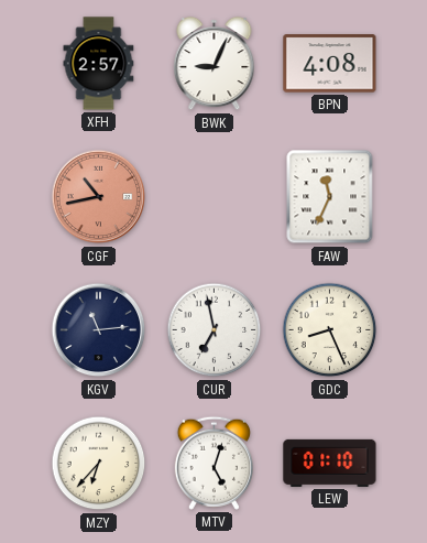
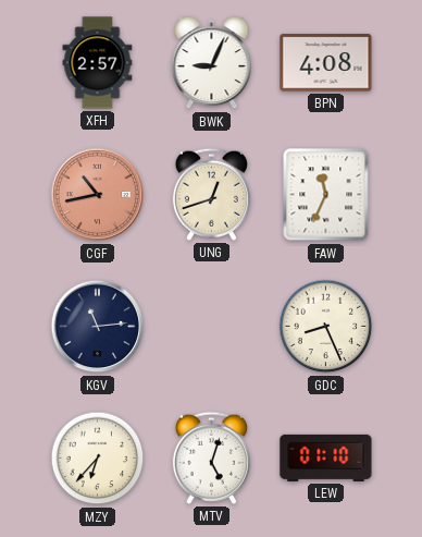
UNG: none -> 12:42 (211, 194)
CUR: 6:58 -> none (215, 330)
